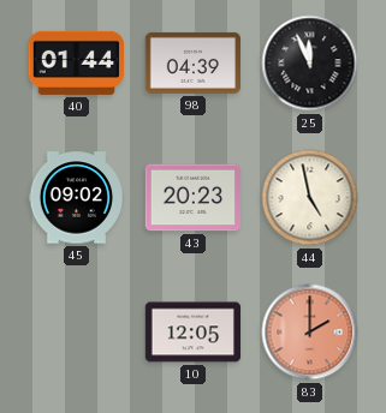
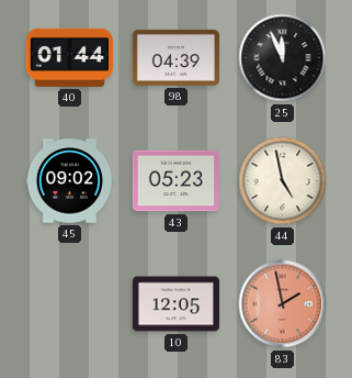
43: 20:23 -> 05:23 (175, 181)
83: 2:00 -> 1:58 (283, 304)
